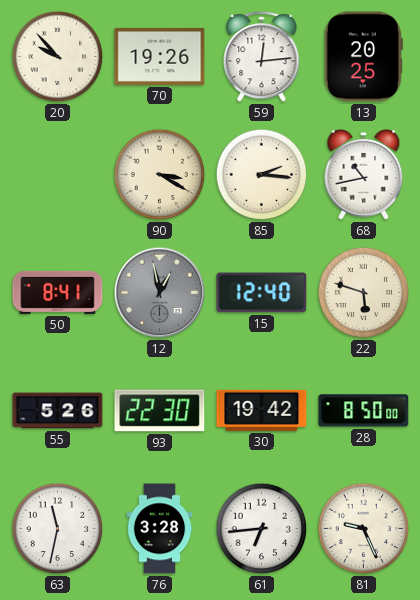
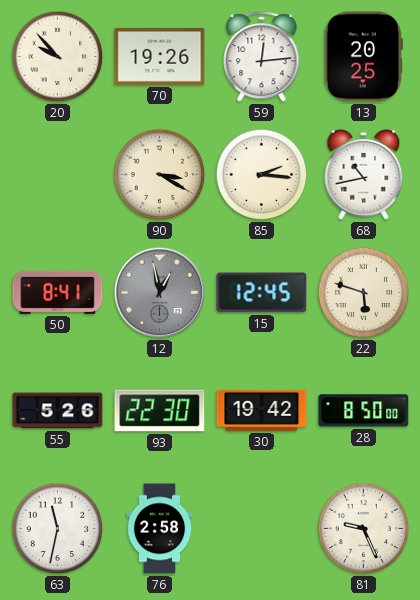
15: 12:40 -> 12:45 (262, 293)
76: 3:28 -> 2:58 (160, 529)
61: 6:44 -> none (262, 529)
